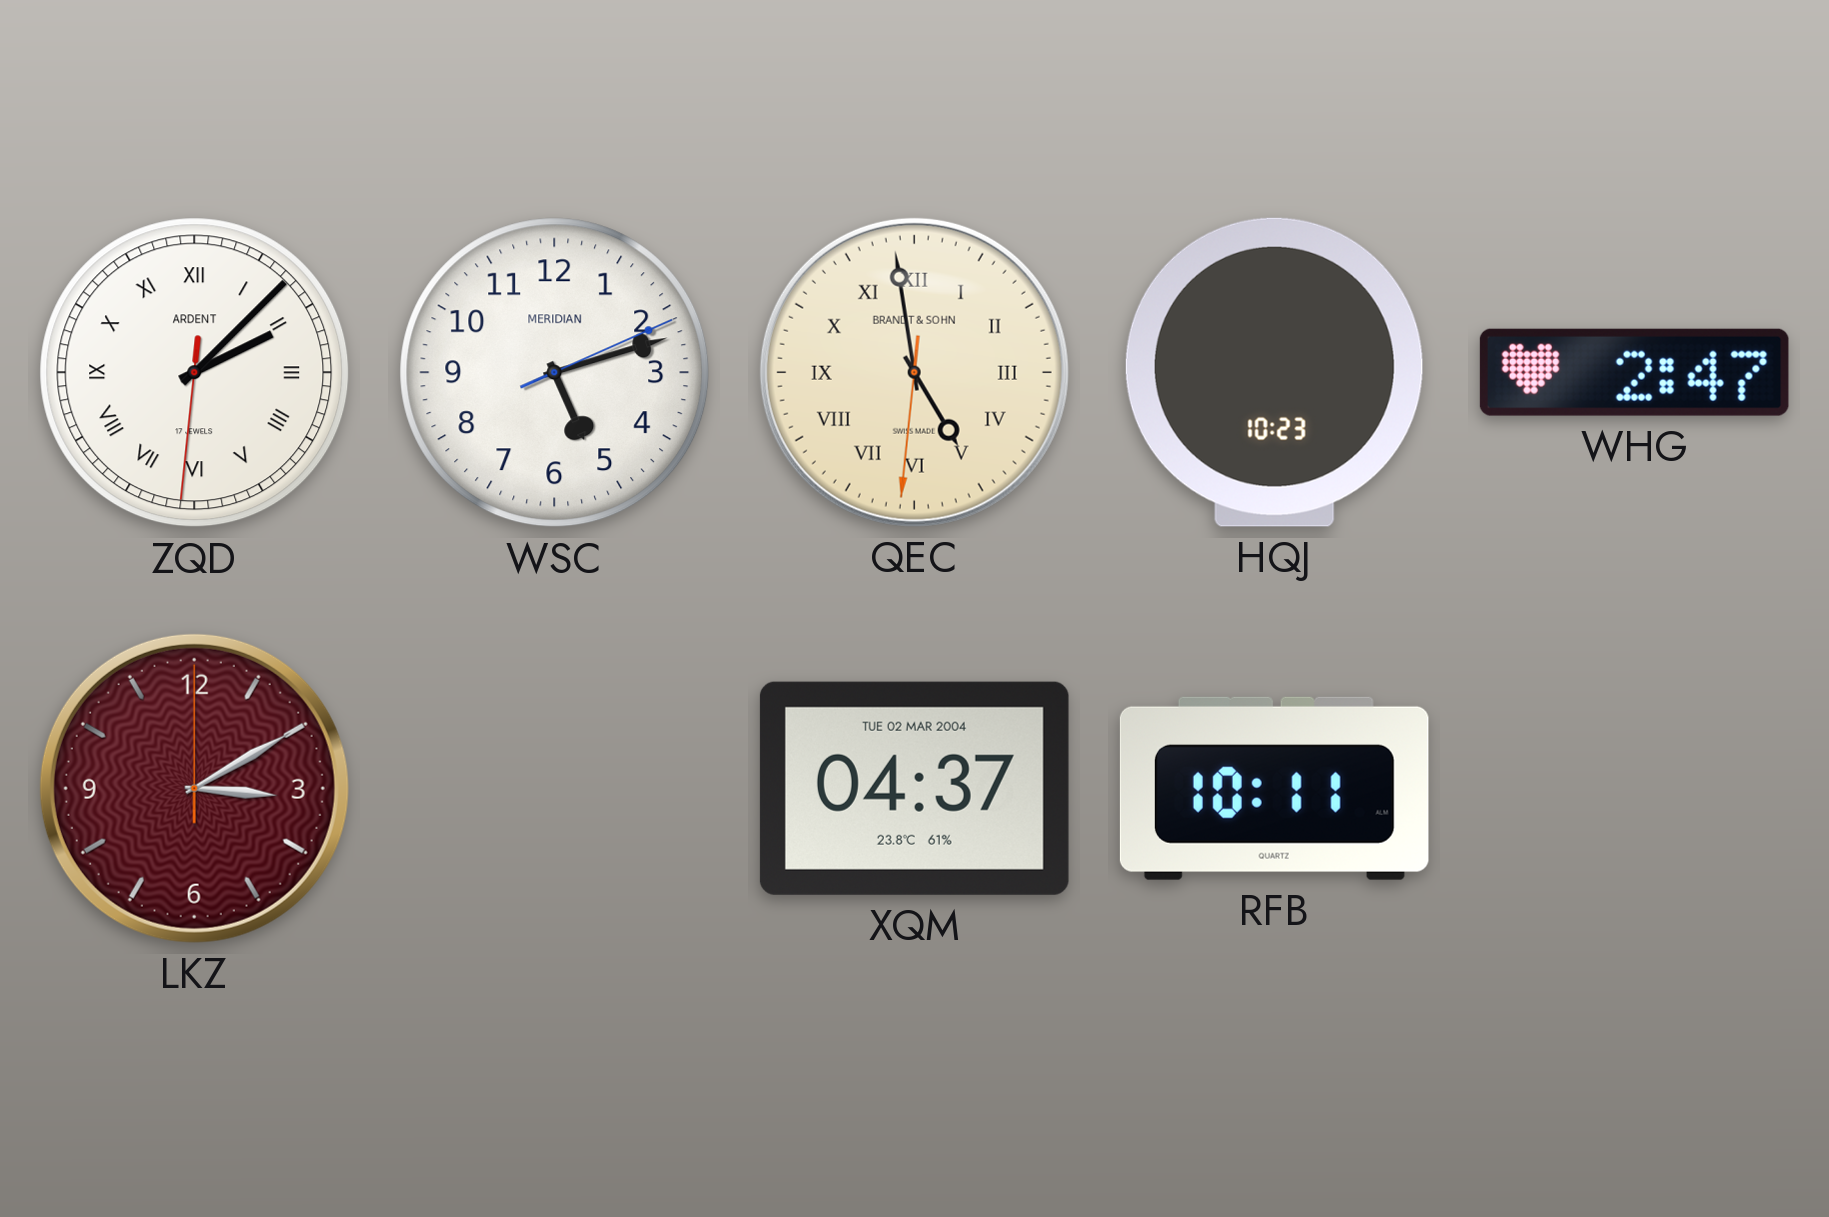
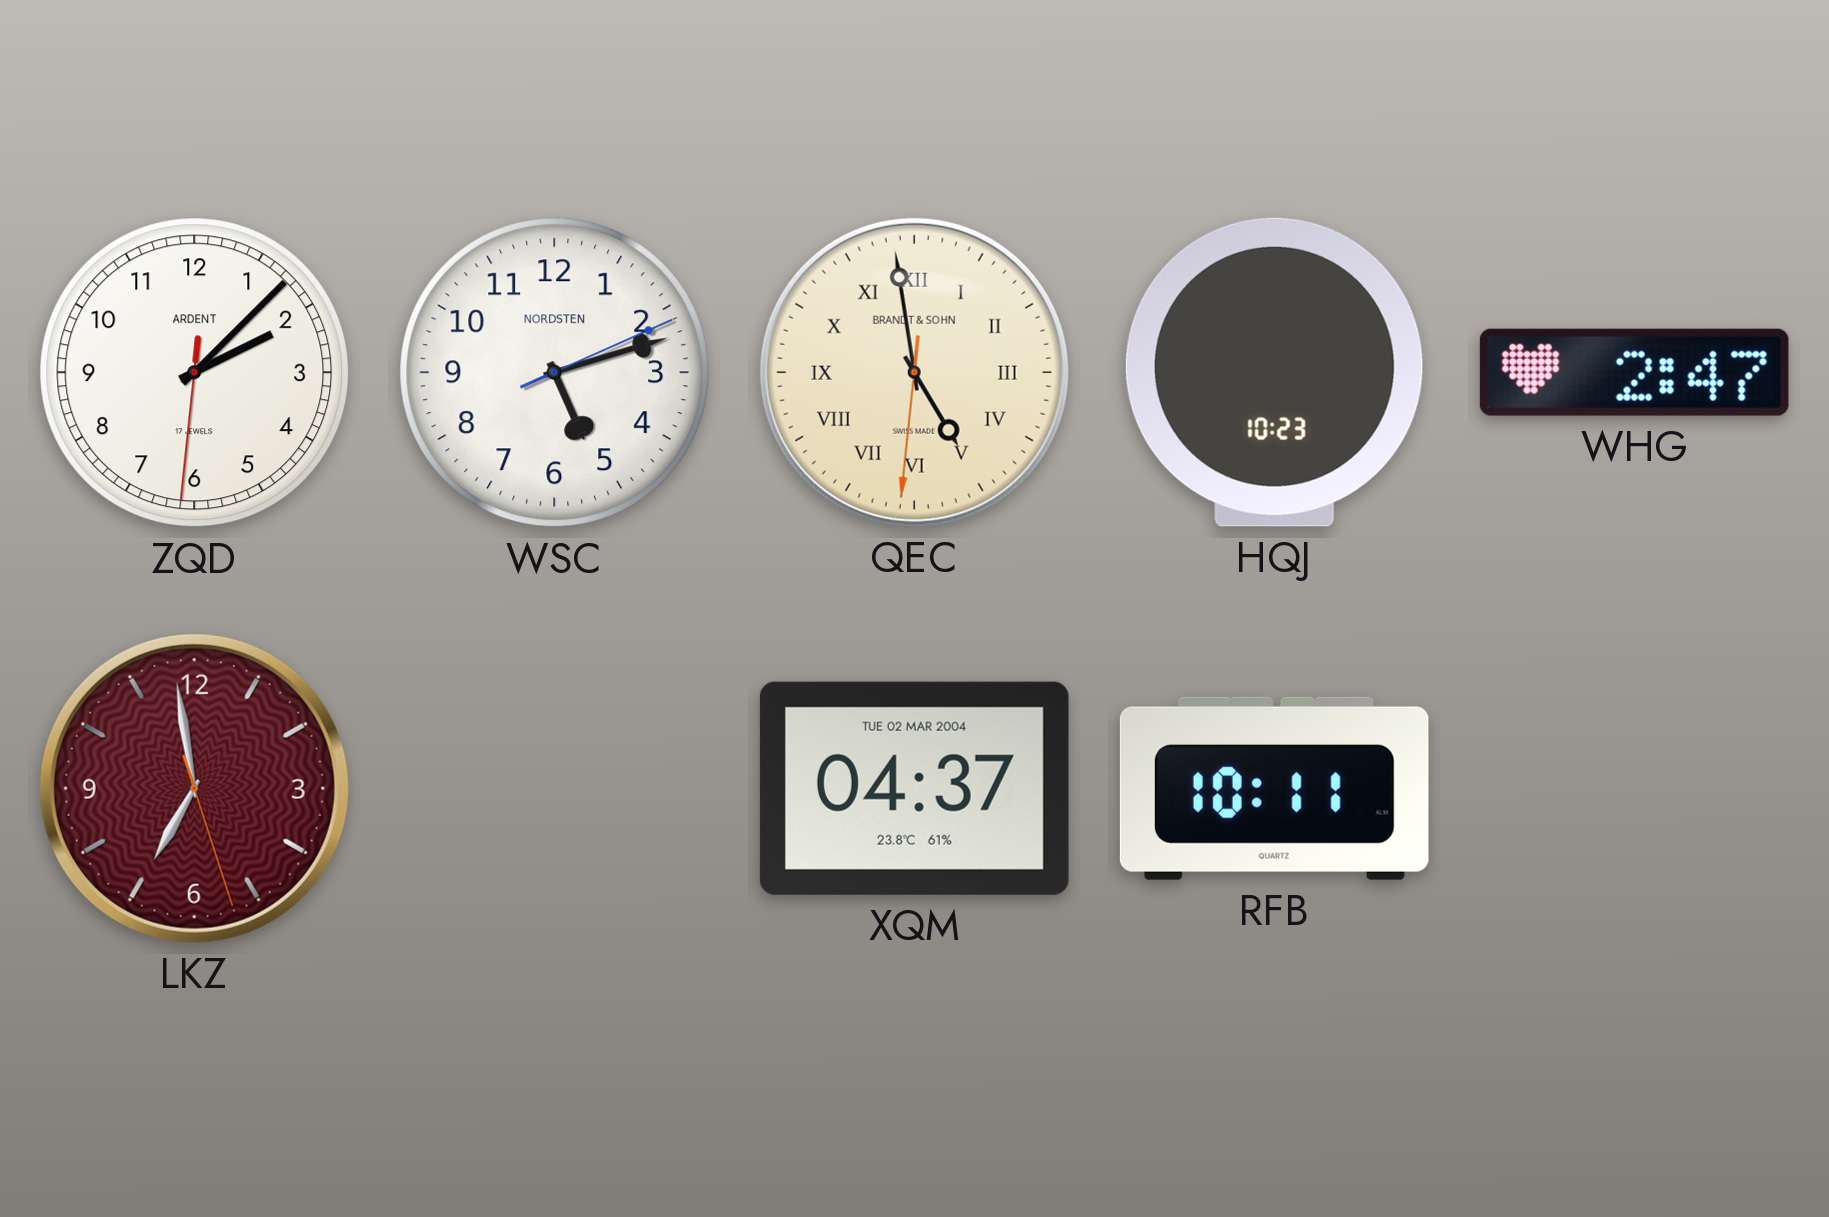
ZQD numerals: Roman -> Arabic (195, 373)
WSC brand: MERIDIAN -> NORDSTEN (555, 373)
LKZ: 3:10 -> 6:58 (194, 788)
